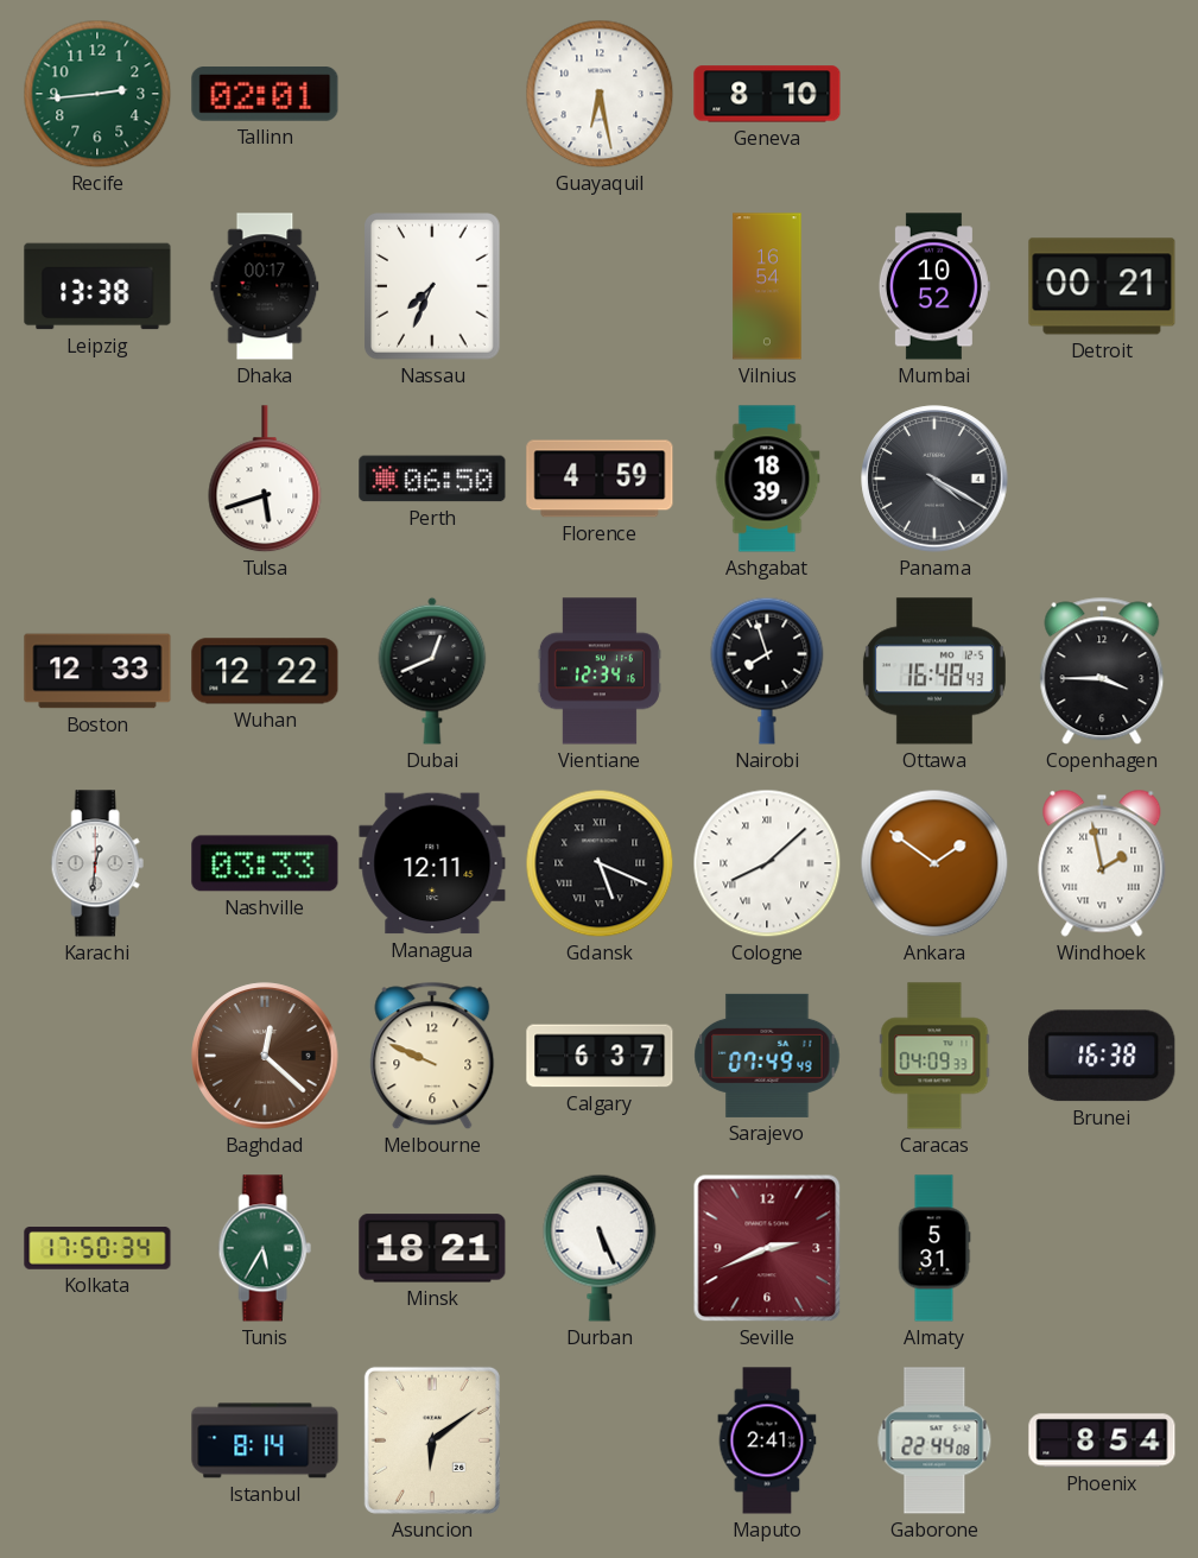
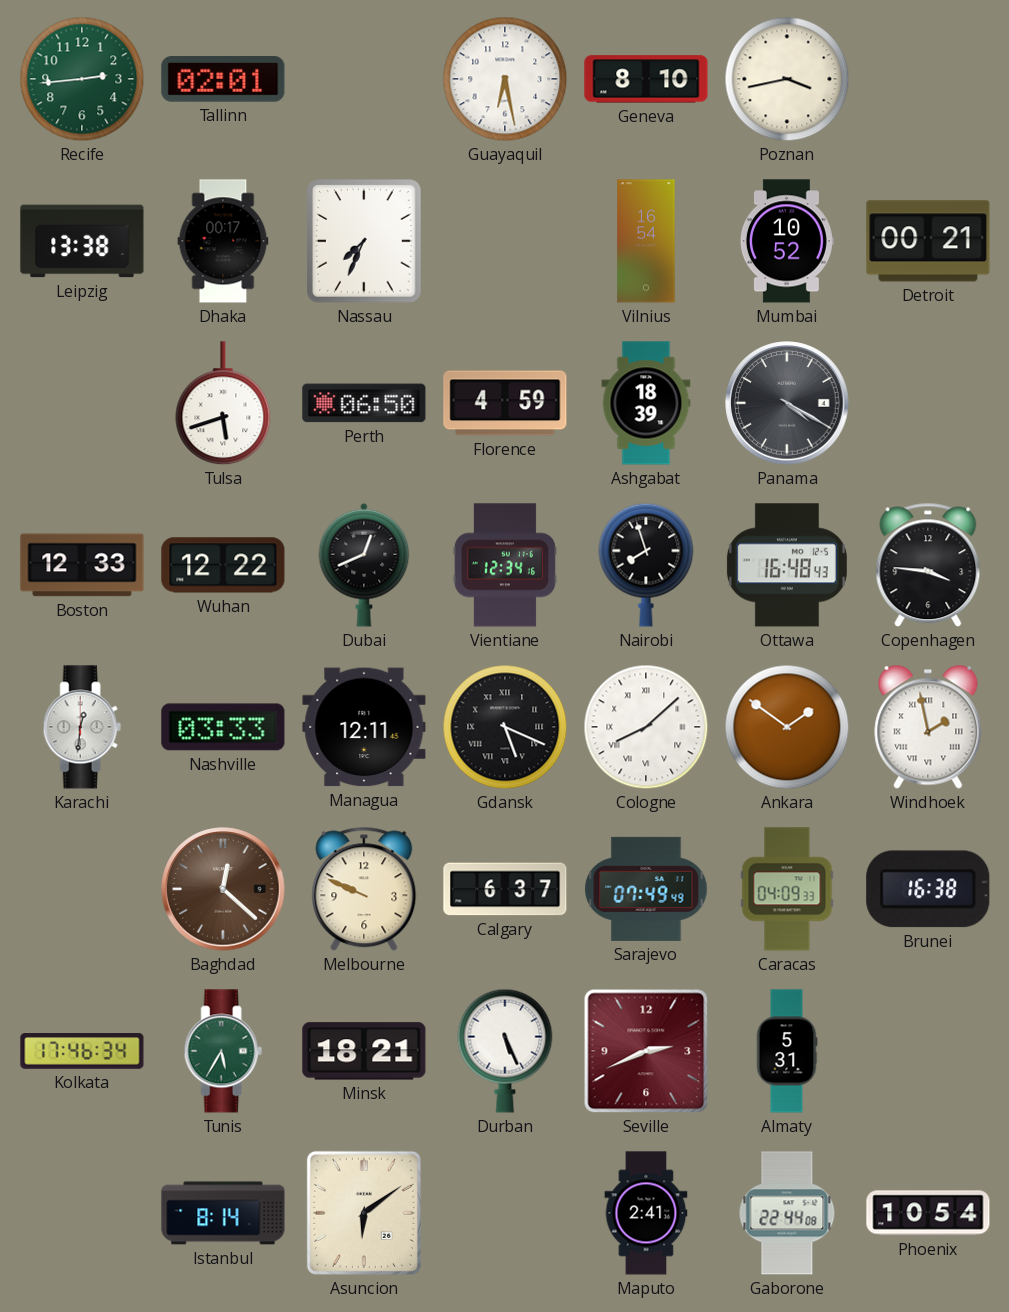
Poznan: none -> 3:43 (787, 79)
Copenhagen: 3:45 -> 3:46 (928, 565)
Kolkata: 17:50 -> 17:46 (82, 1051)
Phoenix: 8:54 -> 10:54 (928, 1213)
